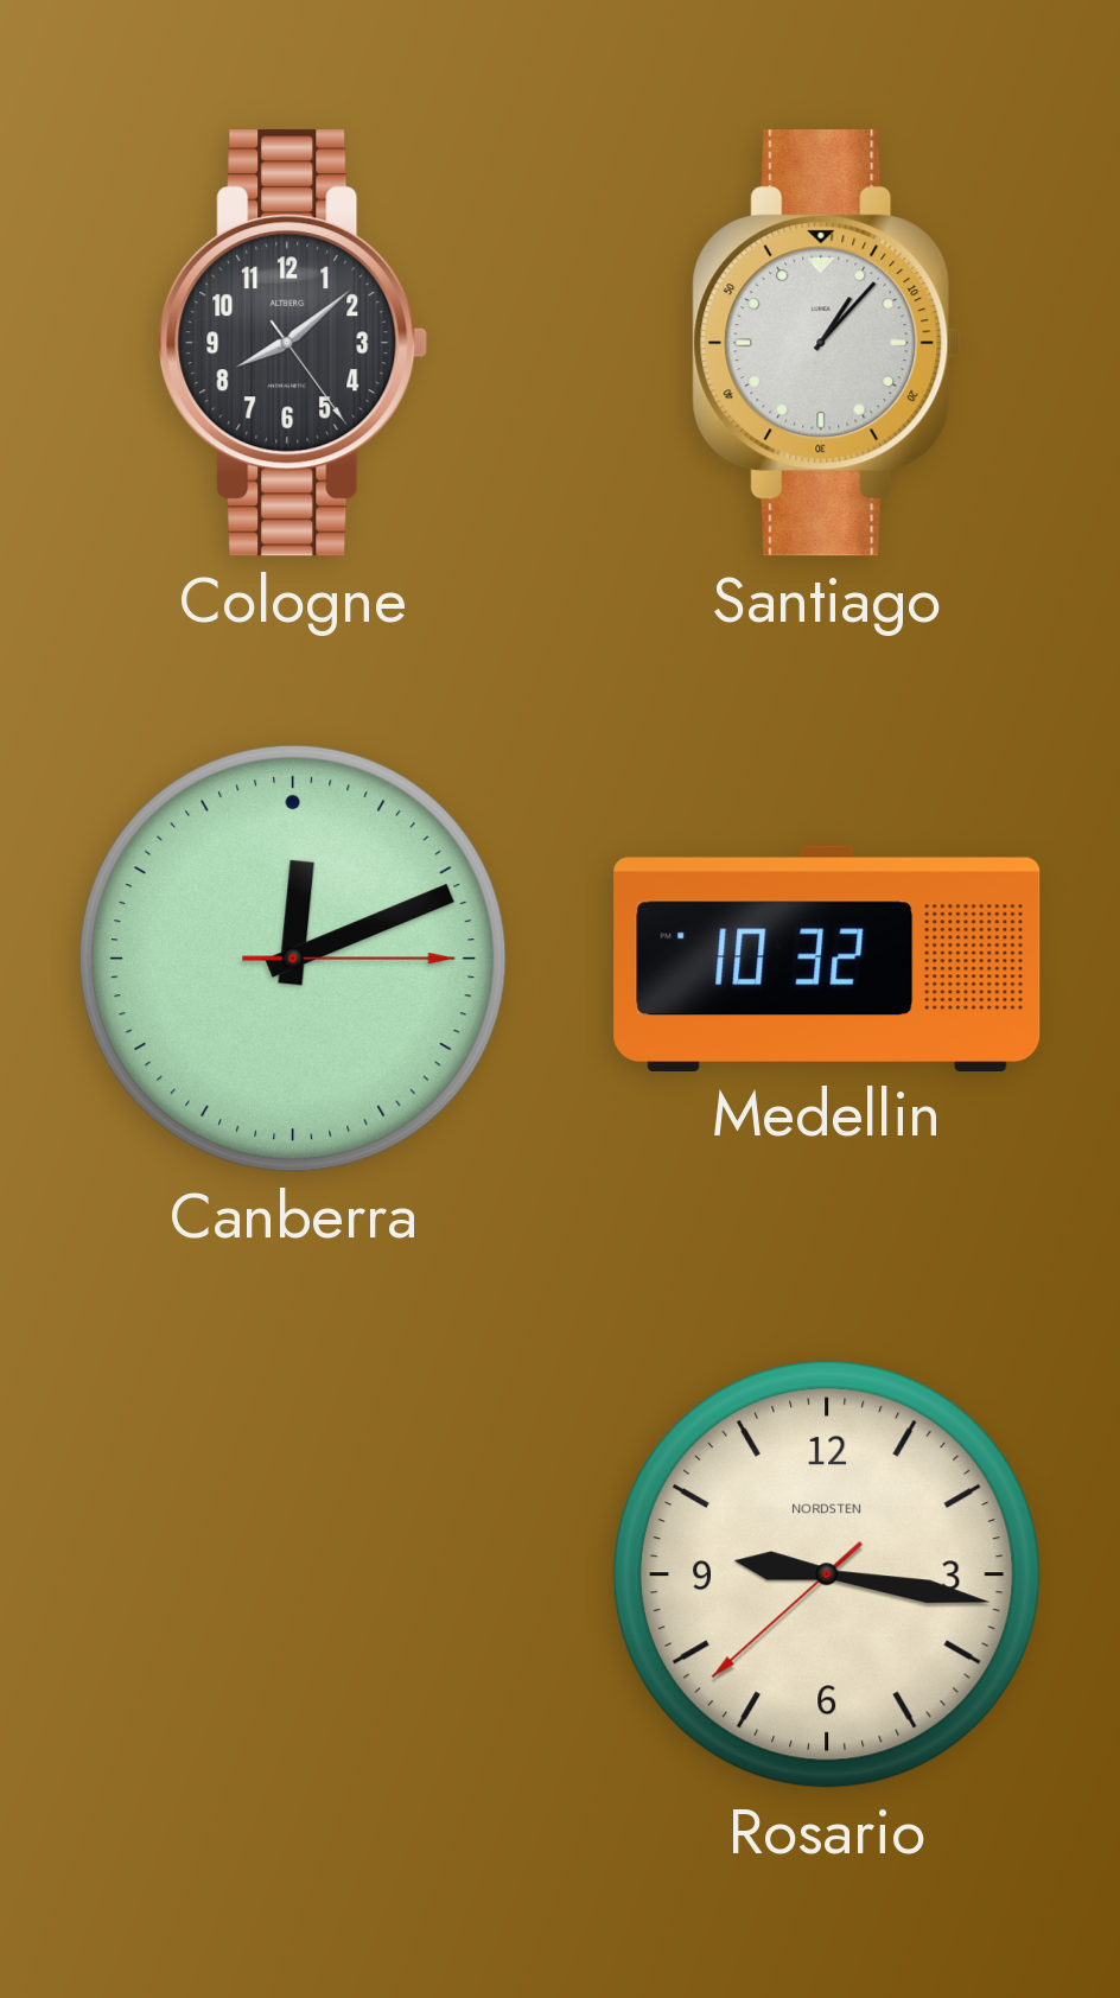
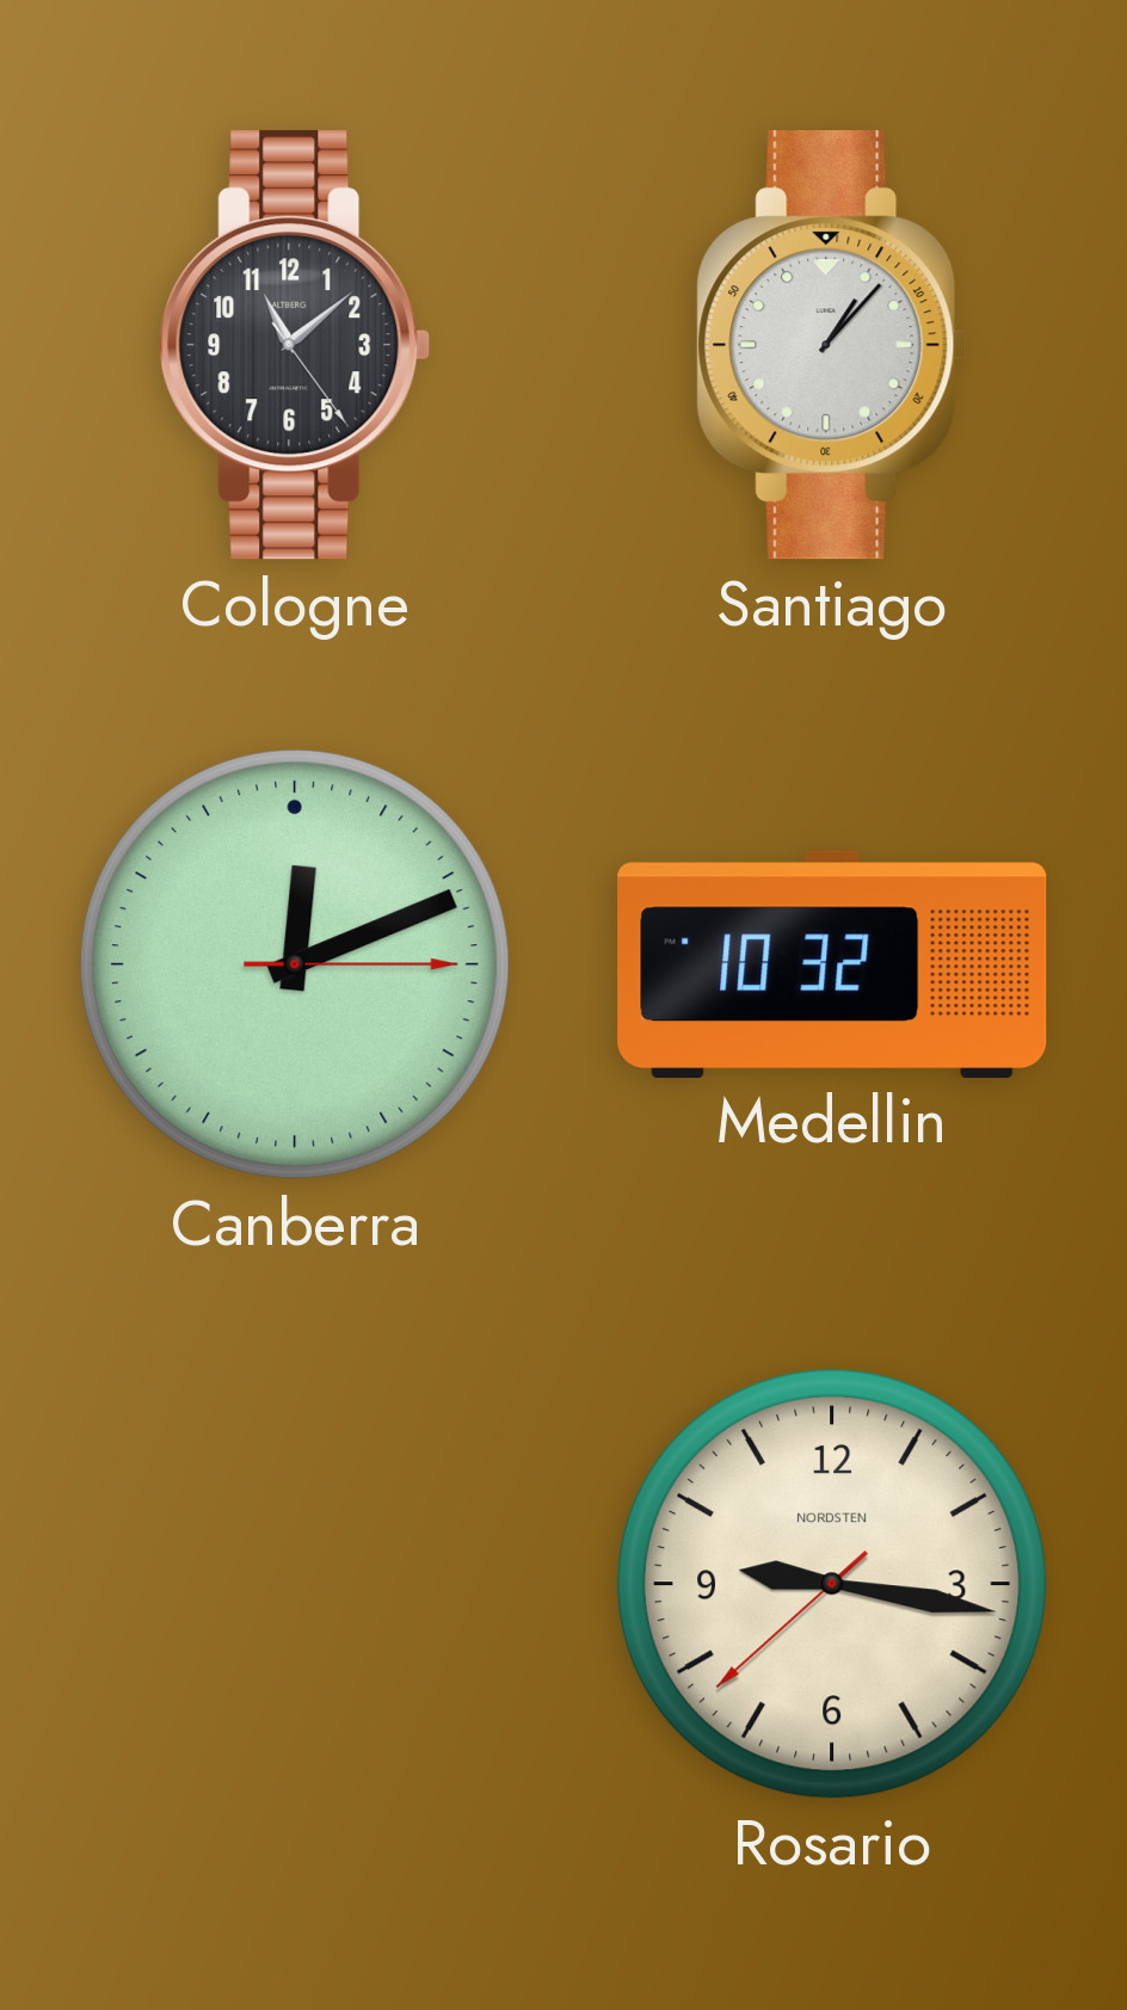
Cologne: 8:08 -> 11:08 (295, 345)
